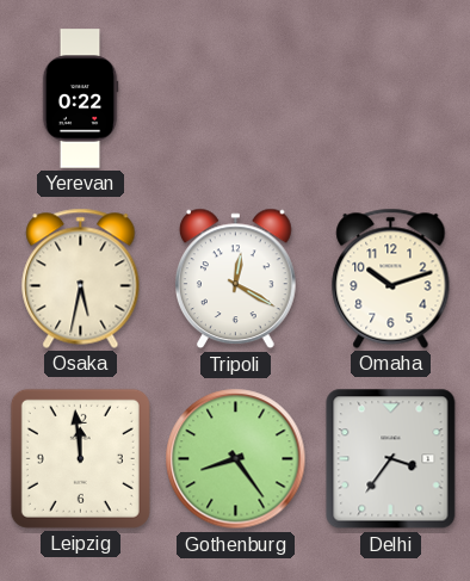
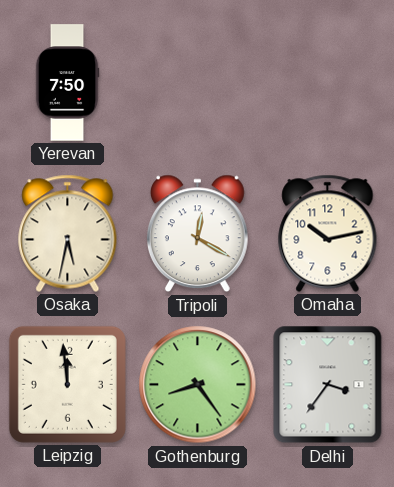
Yerevan: 0:22 -> 7:50 (67, 83)
Omaha: 10:12 -> 10:13 (328, 233)
